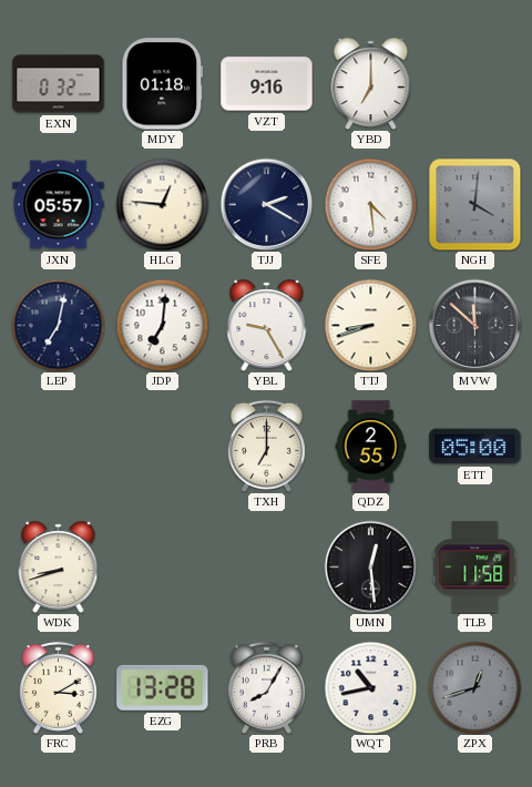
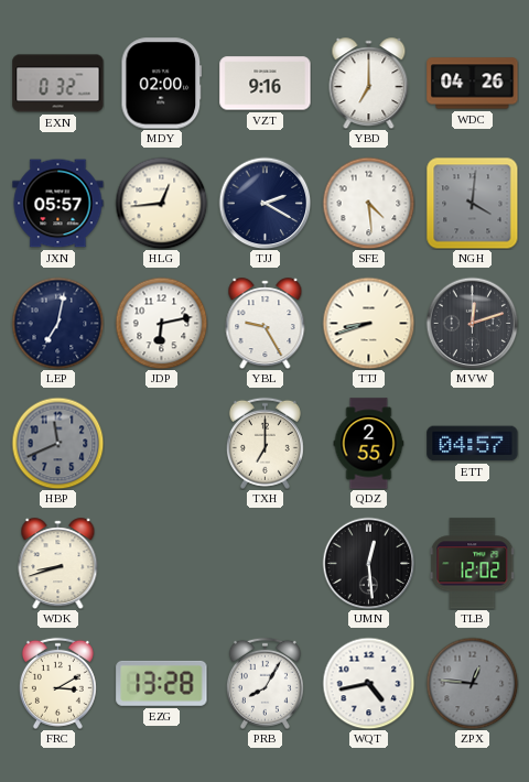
MDY: 01:18 -> 02:00 (162, 84)
WDC: none -> 04:26 (473, 84)
HLG: 12:46 -> 12:44 (161, 203)
JDP: 7:01 -> 6:13 (161, 323)
MVW: 11:52 -> 12:12 (472, 323)
HBP: none -> 11:41 (57, 443)
ETT: 05:00 -> 04:57 (473, 444)
TLB: 11:58 -> 12:02 (473, 564)
WQT: 10:43 -> 4:43 (368, 683)
ZPX: 12:42 -> 12:46 (472, 683)
